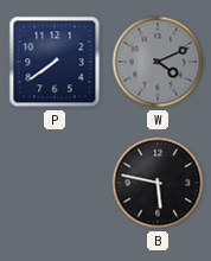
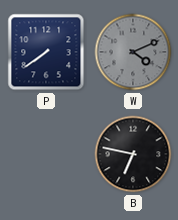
B: 5:47 -> 6:47 (133, 154)
